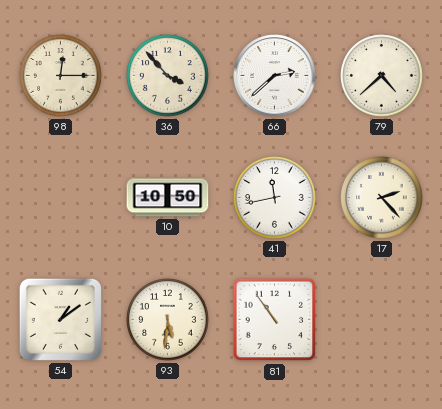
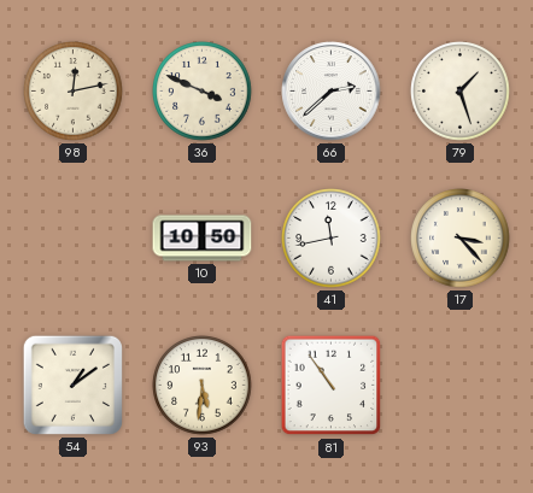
98: 12:15 -> 12:13 (74, 92)
36: 3:53 -> 3:49 (203, 92)
79: 4:38 -> 1:27 (461, 92)
17: 2:23 -> 3:23 (461, 239)
